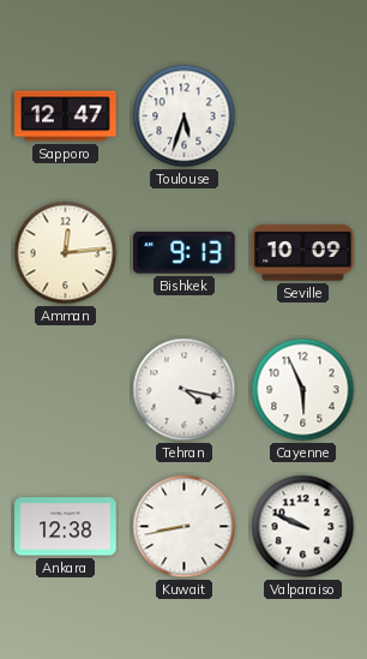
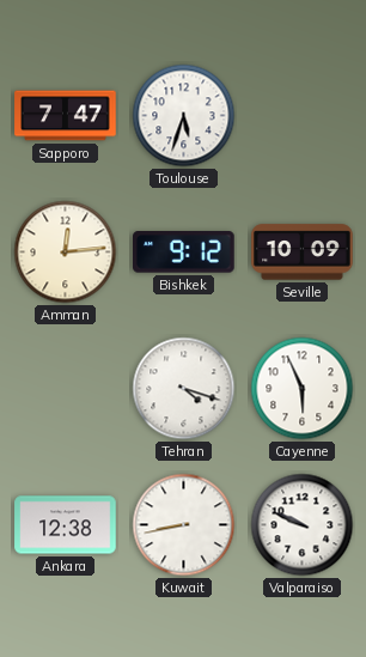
Sapporo: 12:47 -> 7:47 (66, 116)
Bishkek: 9:13 -> 9:12 (184, 253)
Tehran: 4:17 -> 4:18 (184, 389)
